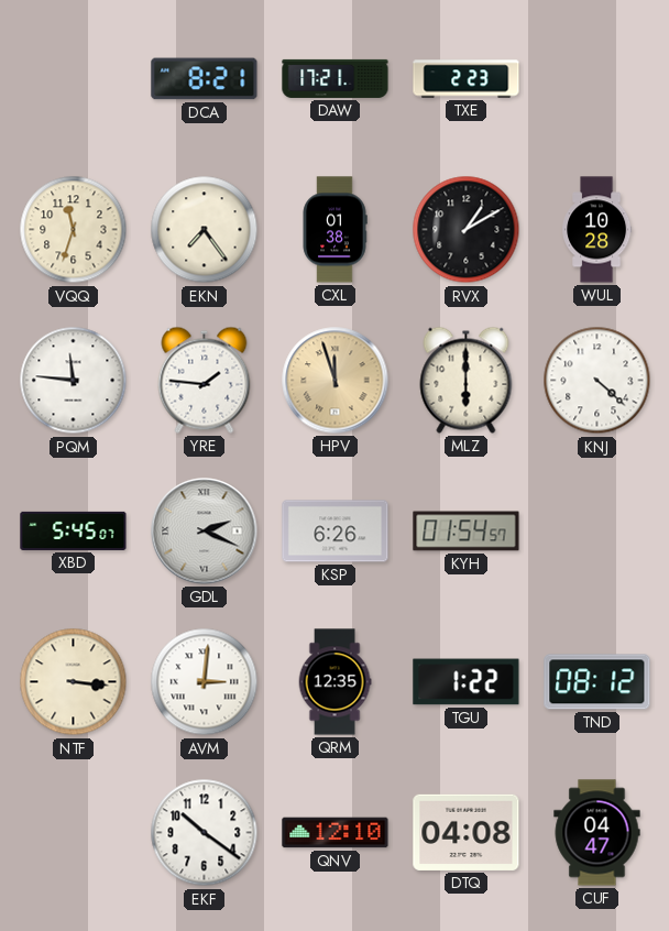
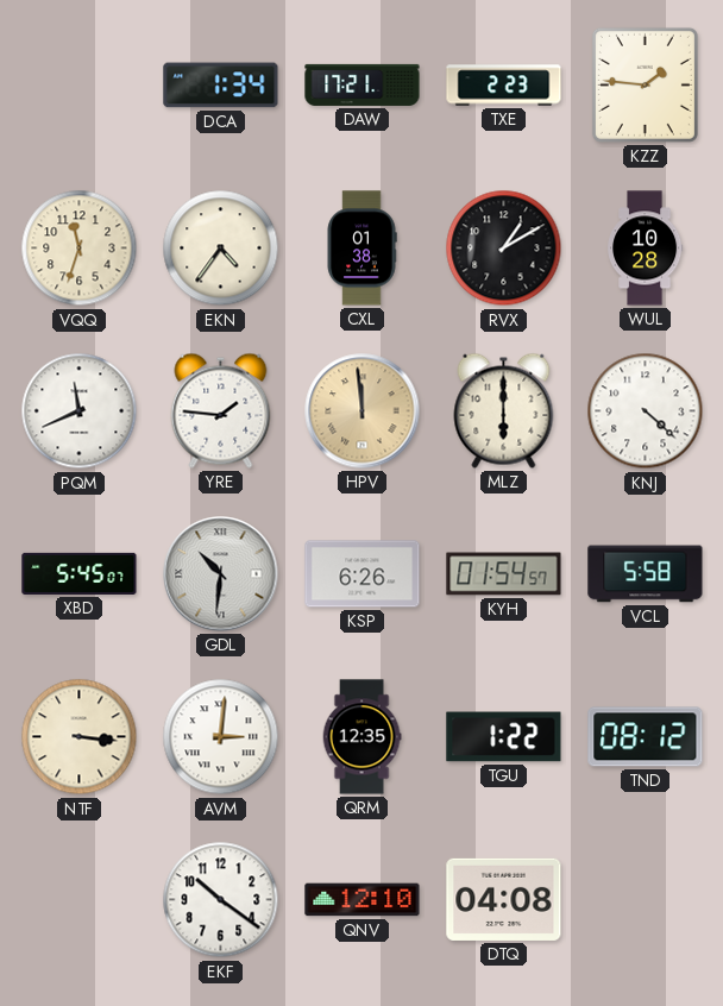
DCA: 8:21 -> 1:34 (221, 86)
KZZ: none -> 1:46 (645, 84)
EKN: 7:24 -> 4:36 (221, 249)
PQM: 11:46 -> 11:41 (80, 411)
HPV: 11:57 -> 11:59 (363, 411)
GDL: 2:19 -> 10:31 (221, 574)
VCL: none -> 5:58 (646, 574)
CUF: 04:47 -> none (597, 833)
